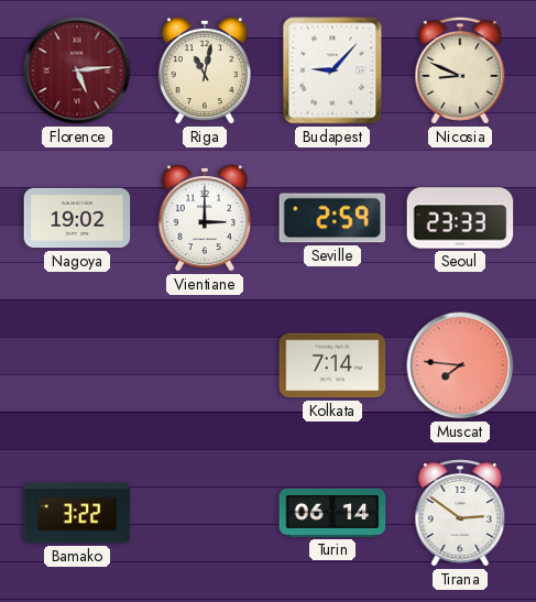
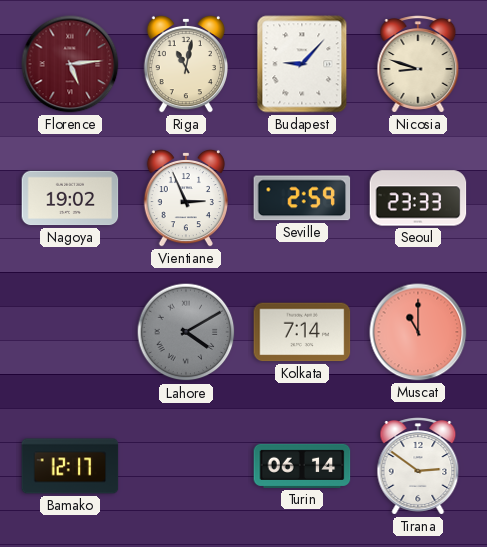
Nicosia: 8:49 -> 8:48 (418, 64)
Vientiane: 3:00 -> 2:56 (186, 198)
Lahore: none -> 4:10 (186, 332)
Muscat: 7:46 -> 11:00 (418, 332)
Bamako: 3:22 -> 12:17 (70, 466)
